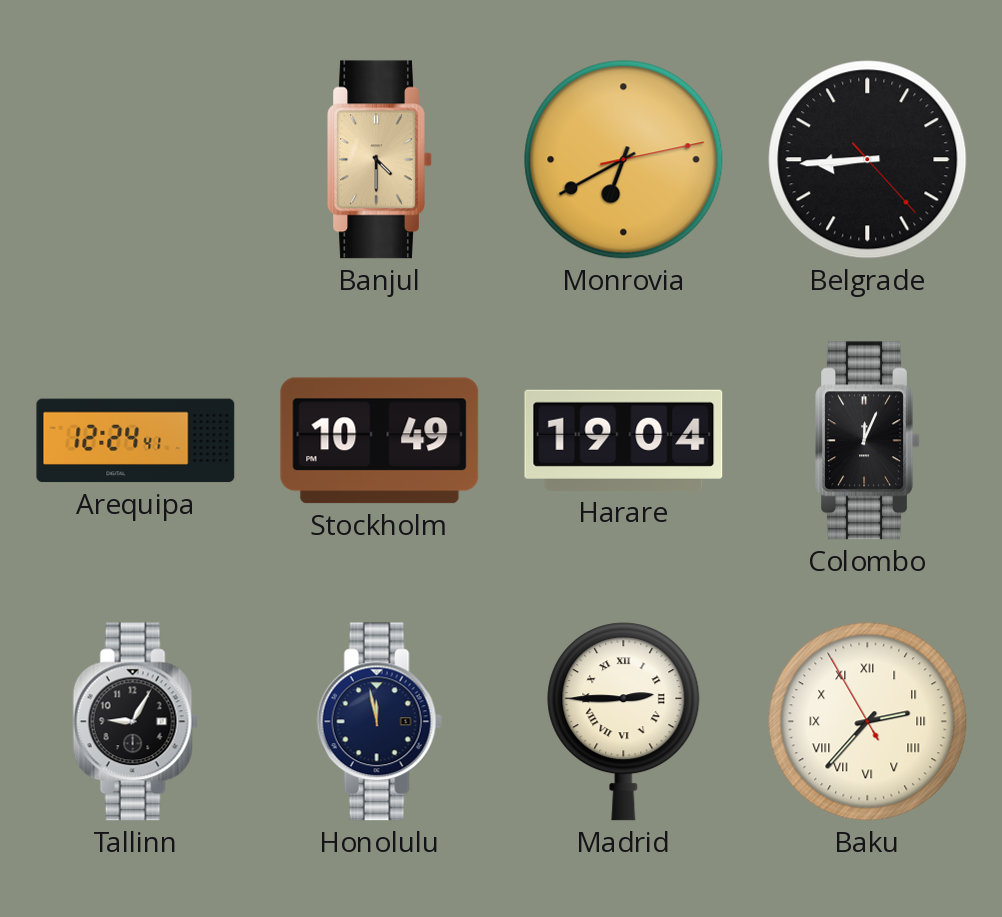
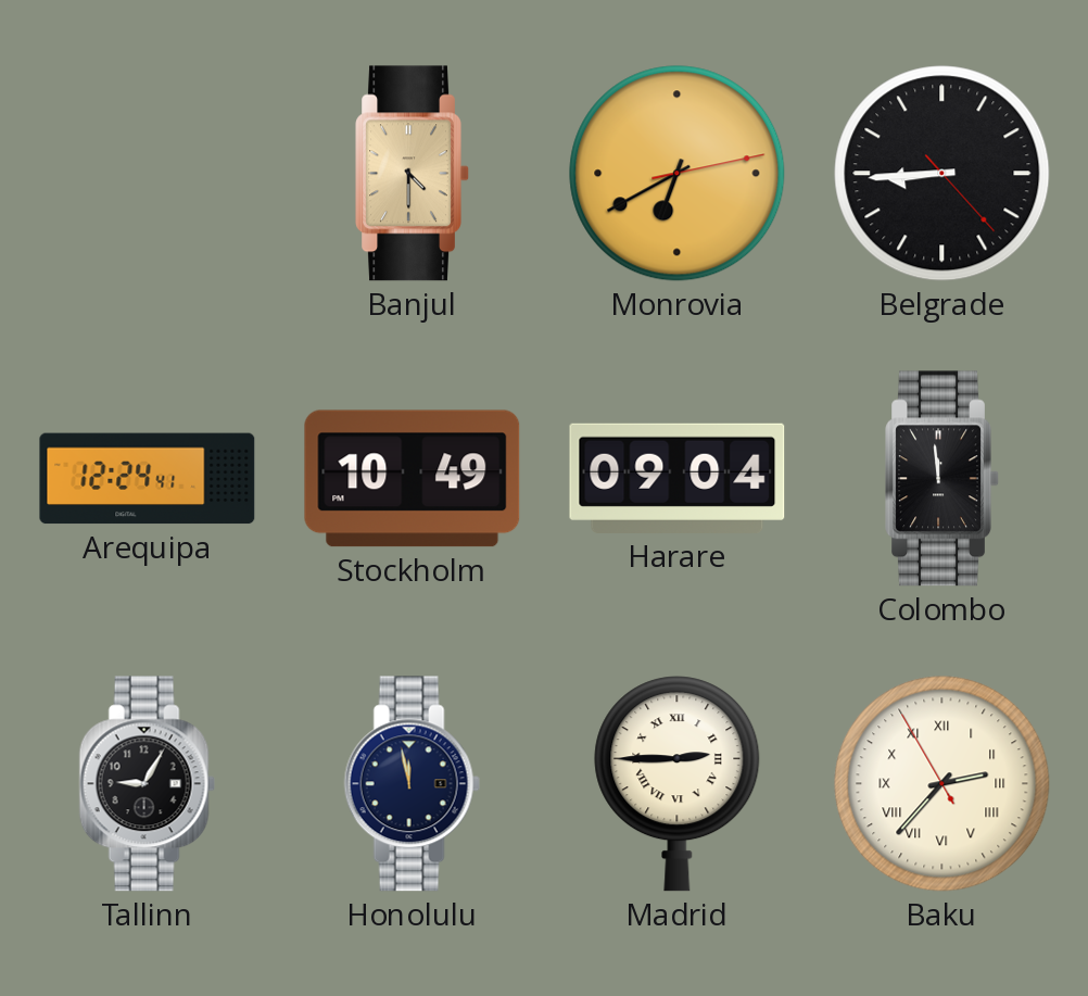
Harare: 19:04 -> 09:04 (678, 478)
Colombo: 12:04 -> 11:59 (942, 479)
